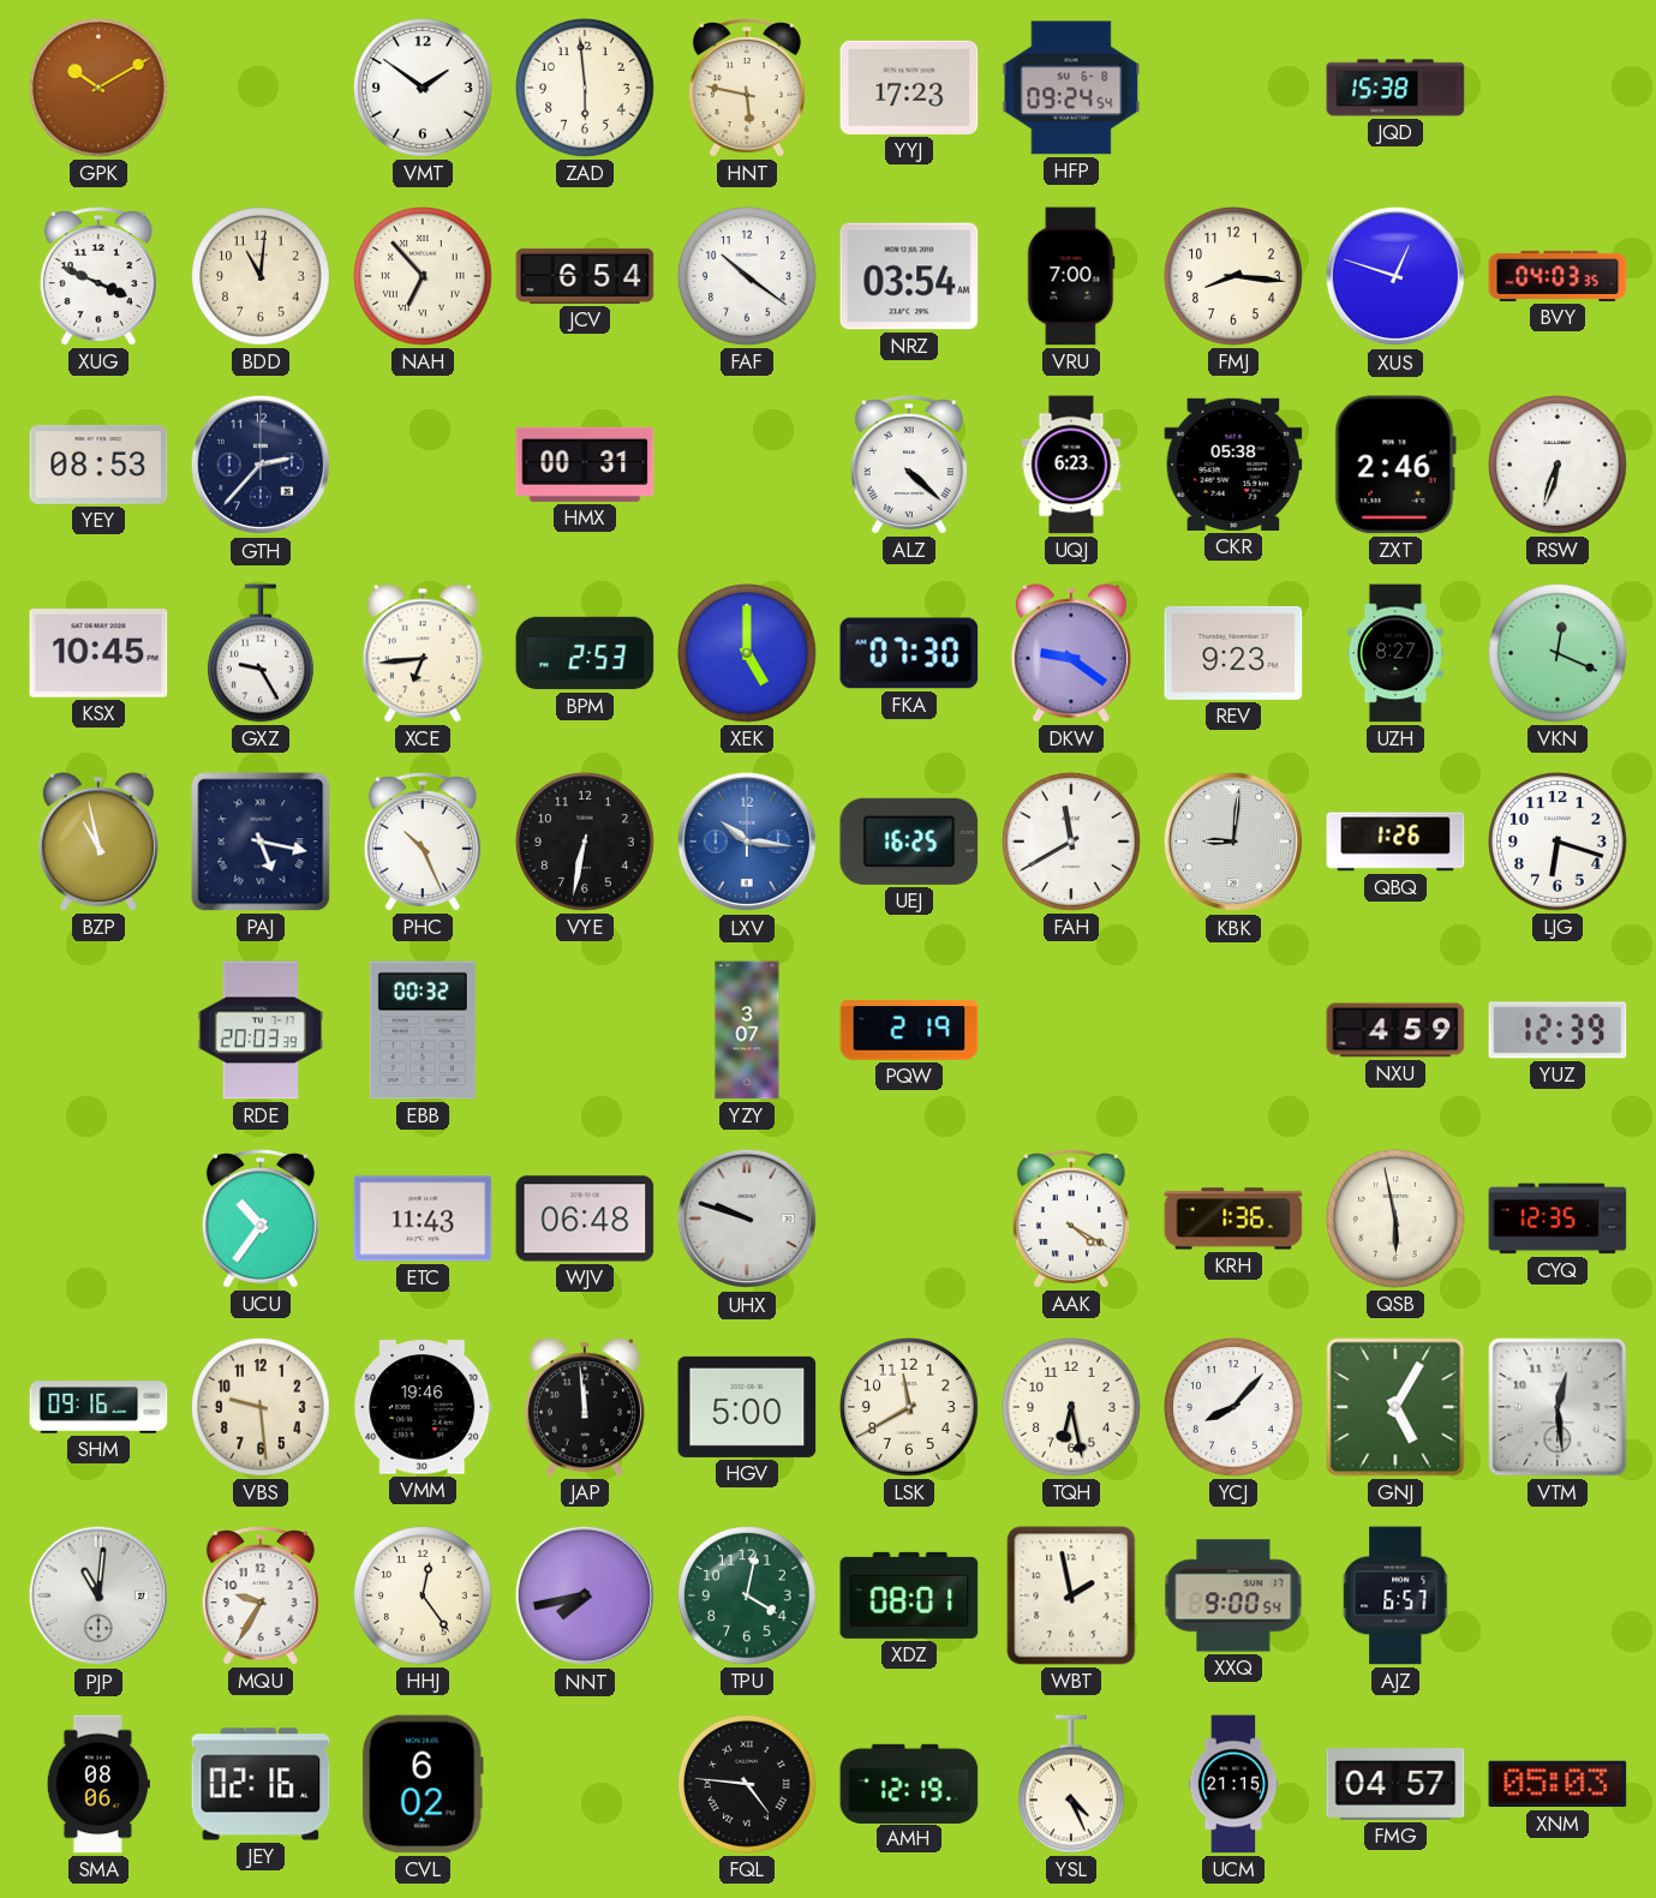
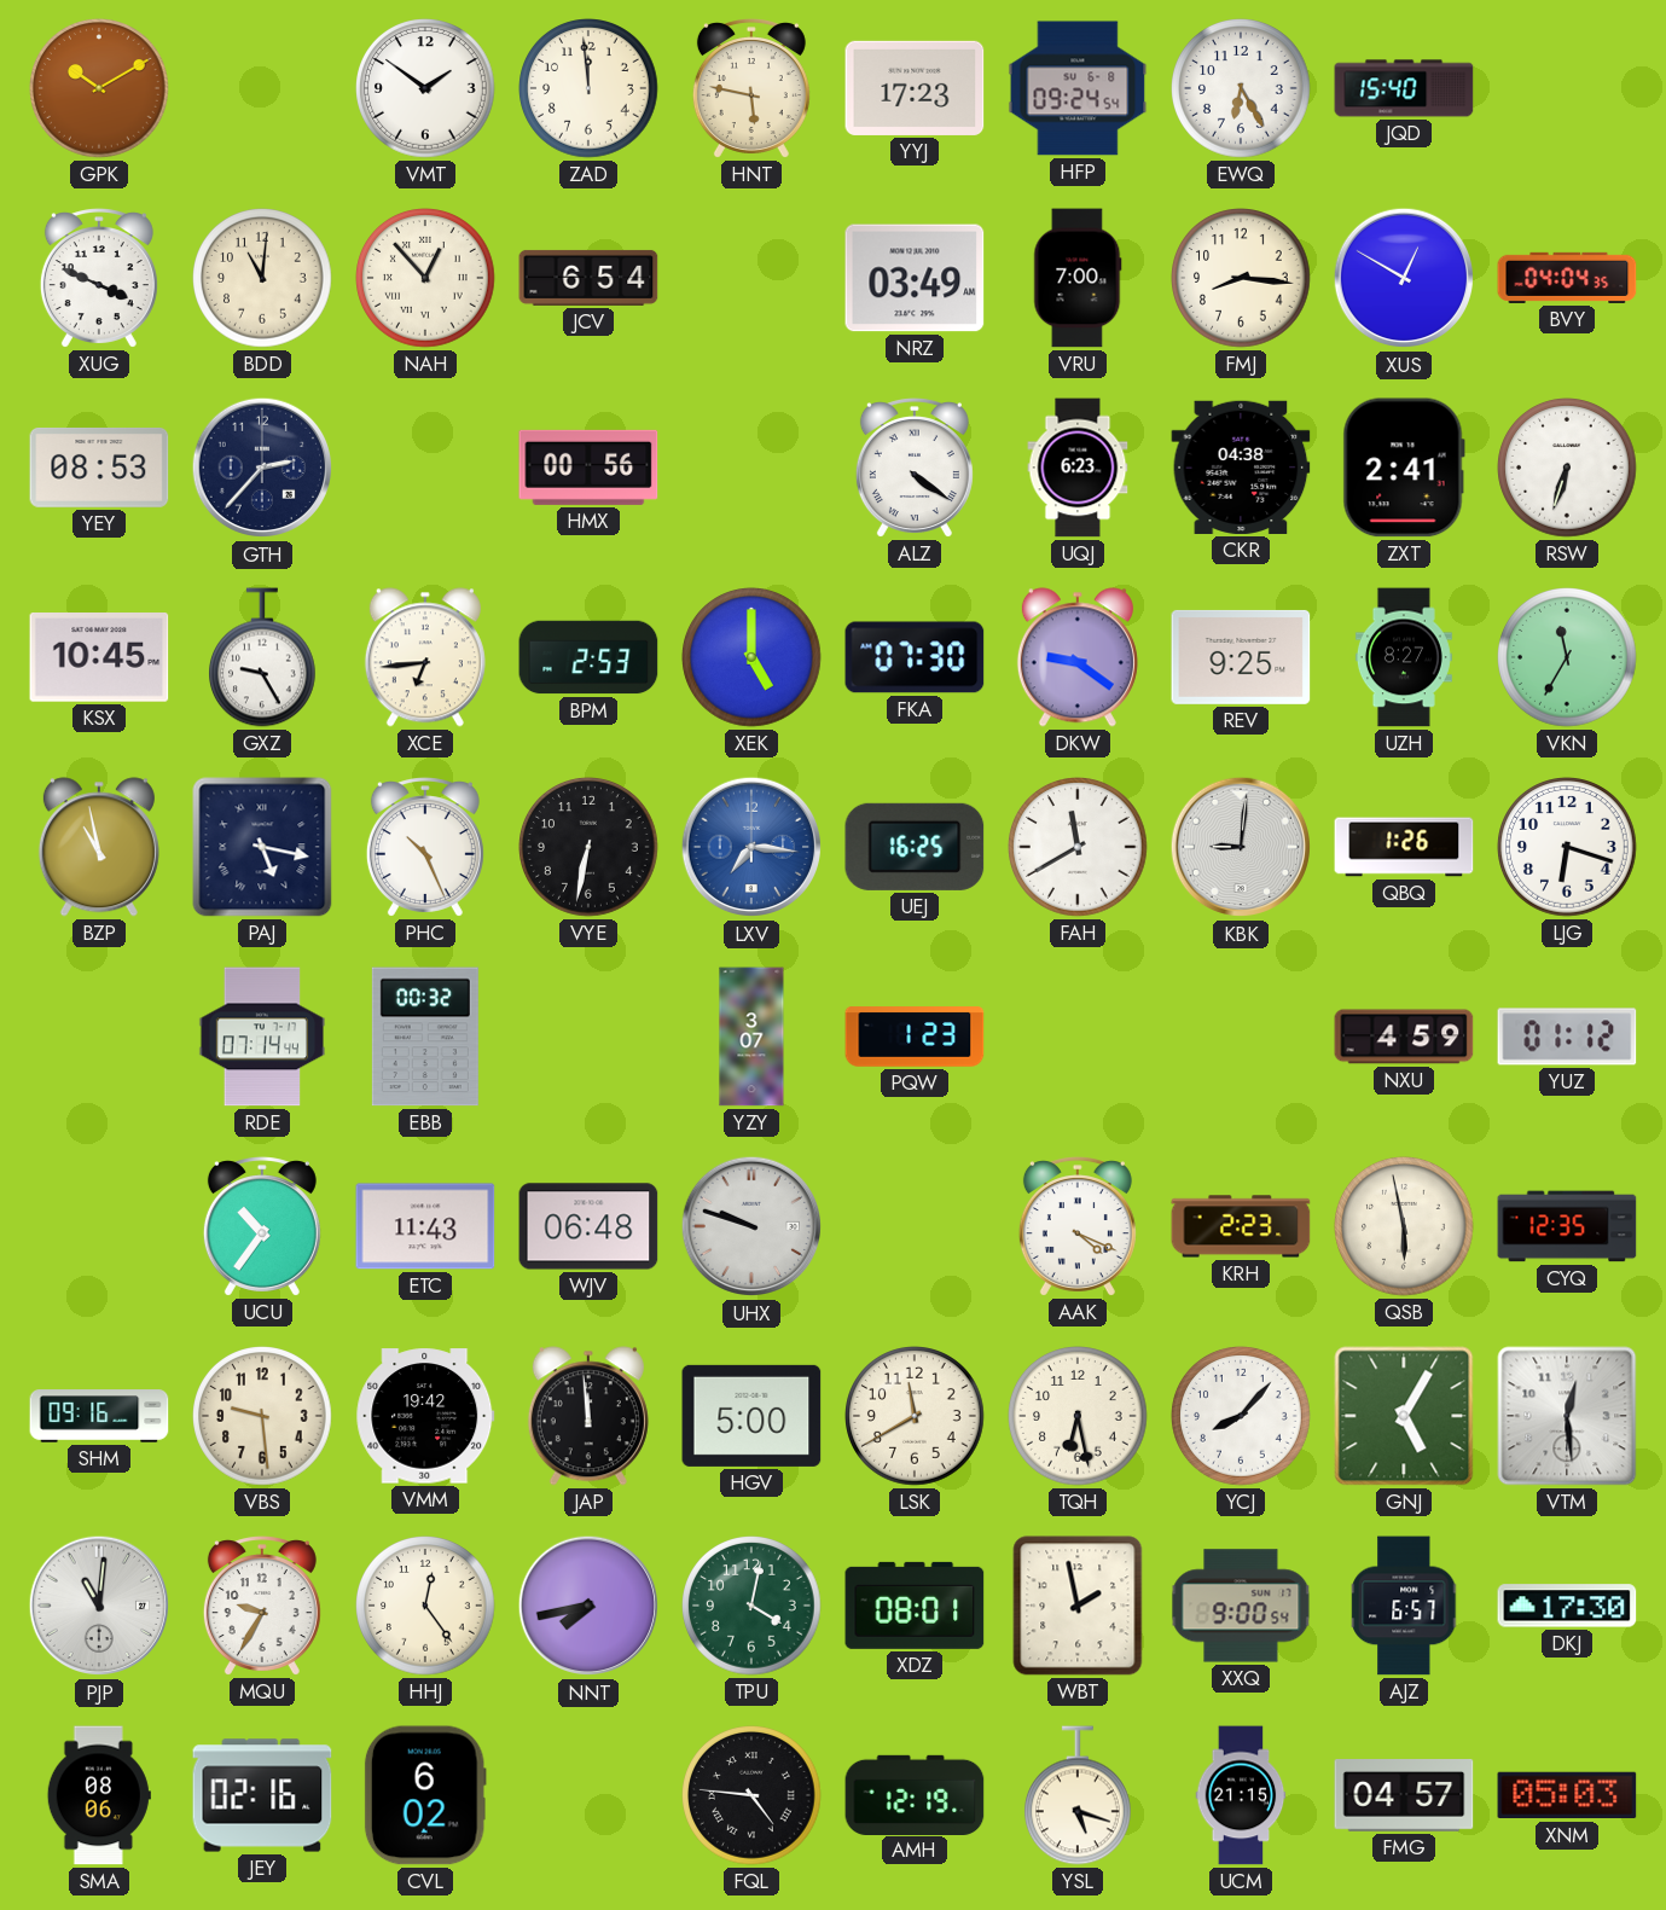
ZAD: 5:59 -> 11:59 (588, 88)
EWQ: none -> 6:25 (1241, 88)
JQD: 15:38 -> 15:40 (1404, 88)
NAH: 6:53 -> 12:53 (425, 278)
FAF: 10:21 -> none (747, 276)
NRZ: 03:54 -> 03:49 (915, 278)
XUS: 12:48 -> 12:50 (1404, 278)
BVY: 04:03 -> 04:04 (1567, 278)
HMX: 00:31 -> 00:56 (588, 468)
ALZ: 4:22 -> 4:21 (915, 468)
CKR: 05:38 -> 04:38 (1241, 468)
ZXT: 2:46 -> 2:41 (1404, 468)
REV: 9:23 -> 9:25 (1241, 657)
VKN: 12:19 -> 11:35 (1567, 657)
LXV: 10:16 -> 7:16 (751, 847)
RDE: 20:03 -> 07:14 (261, 1037)
PQW: 2:19 -> 1:23 (915, 1037)
YUZ: 12:39 -> 01:12 (1567, 1037)
AAK: 4:20 -> 4:19 (1078, 1226)
KRH: 1:36 -> 2:23 (1241, 1226)
VMM: 19:46 -> 19:42 (425, 1416)
DKJ: none -> 17:30 (1567, 1606)
YSL: 4:26 -> 5:18 (1079, 1795)
